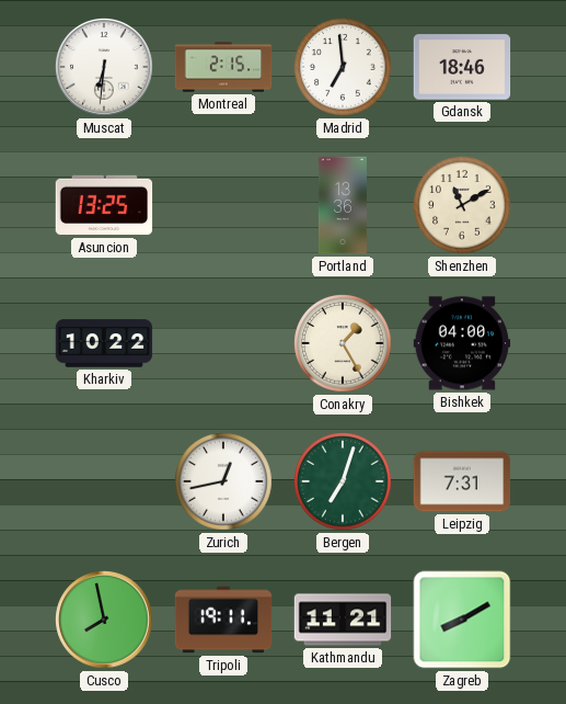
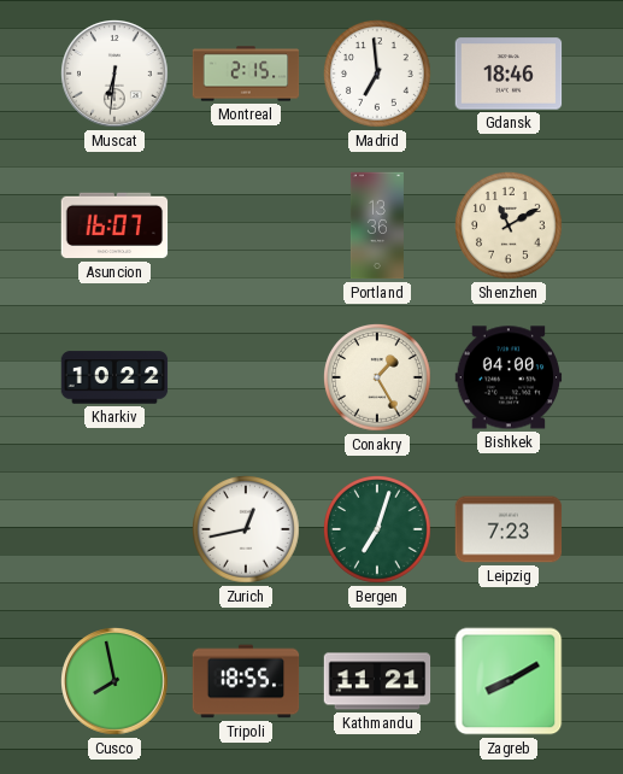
Asuncion: 13:25 -> 16:07 (114, 225)
Leipzig: 7:31 -> 7:23 (509, 529)
Tripoli: 19:11 -> 18:55 (246, 681)
